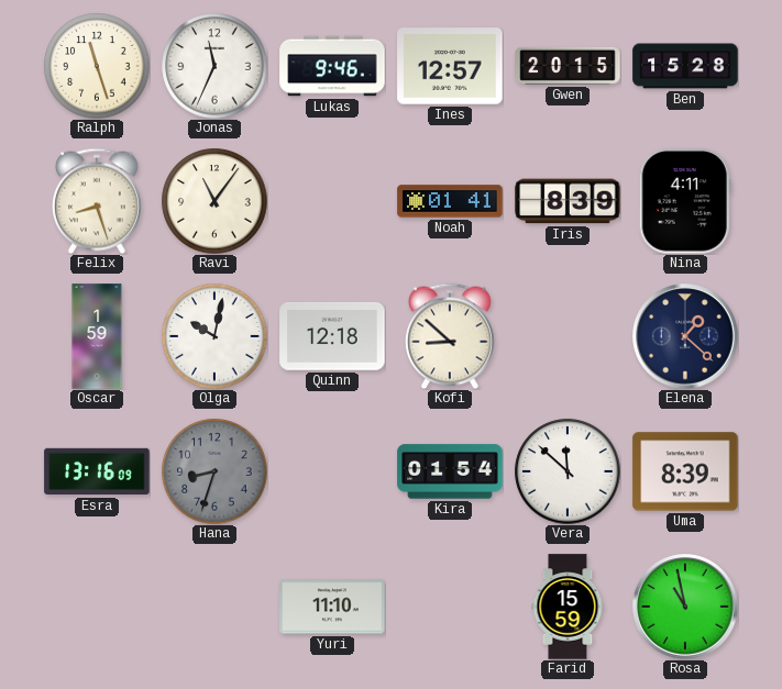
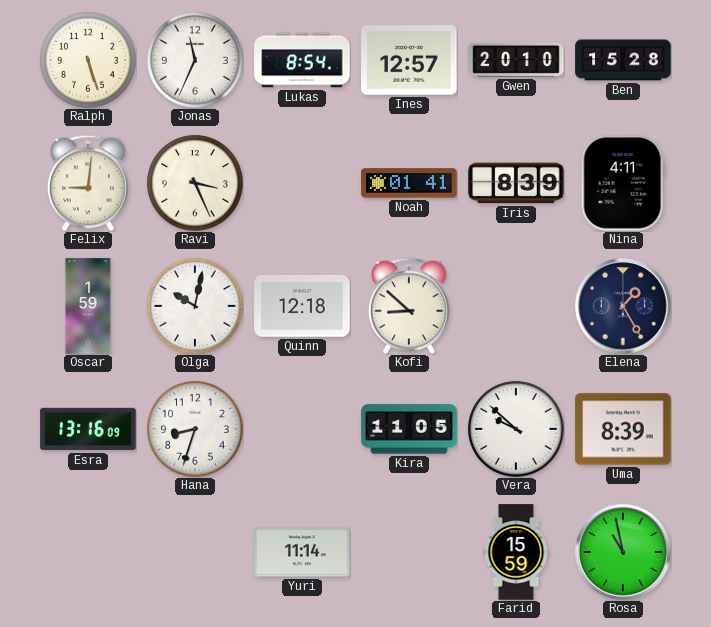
Ralph: 11:27 -> 5:27 (88, 60)
Lukas: 9:46 -> 8:54 (302, 60)
Gwen: 20:15 -> 20:10 (516, 60)
Felix: 8:27 -> 9:01 (88, 183)
Ravi: 11:06 -> 3:26 (195, 183)
Elena: 1:22 -> 1:25 (623, 306)
Hana dial: grey -> white (195, 429)
Kira: 01:54 -> 11:05 (409, 429)
Vera: 11:52 -> 9:52 (516, 429)
Yuri: 11:10 -> 11:14 (302, 552)
